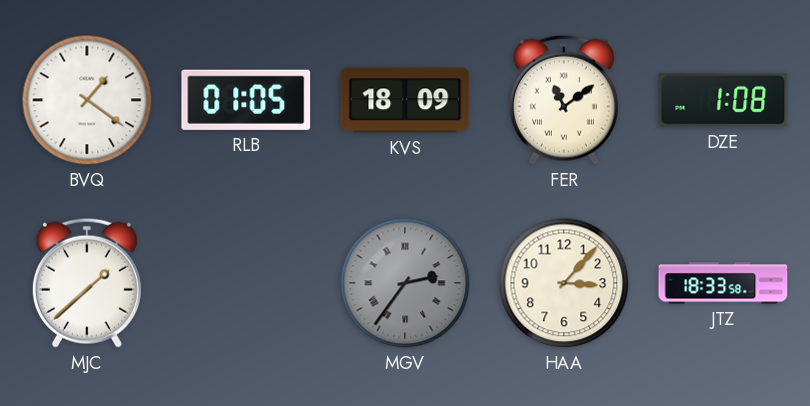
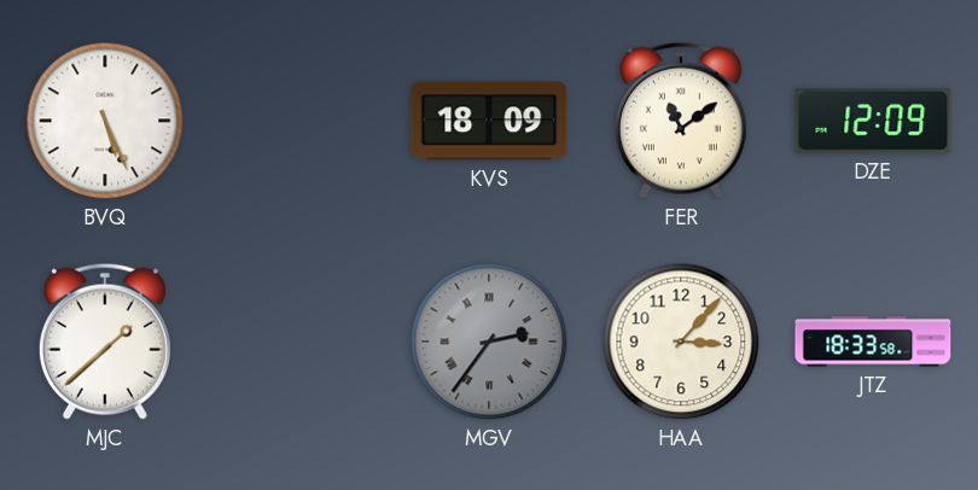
BVQ: 1:21 -> 5:26 (105, 121)
RLB: 01:05 -> none (246, 100)
DZE: 1:08 -> 12:09 (873, 121)
